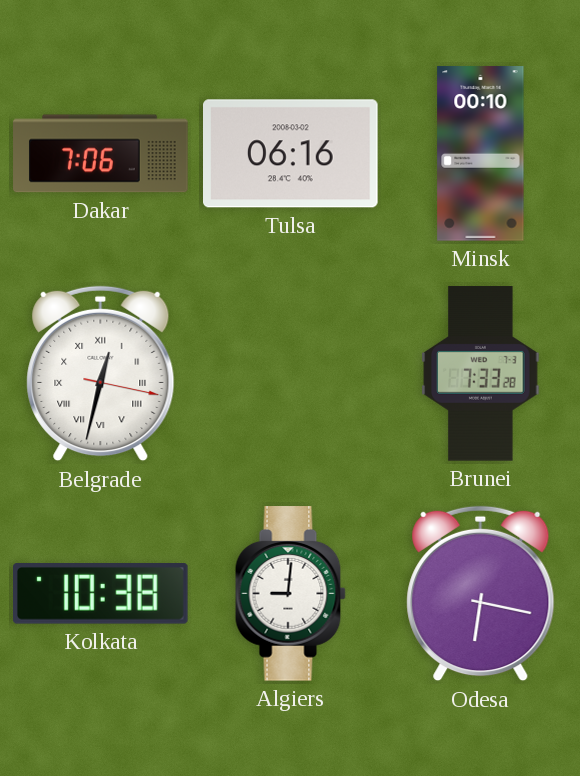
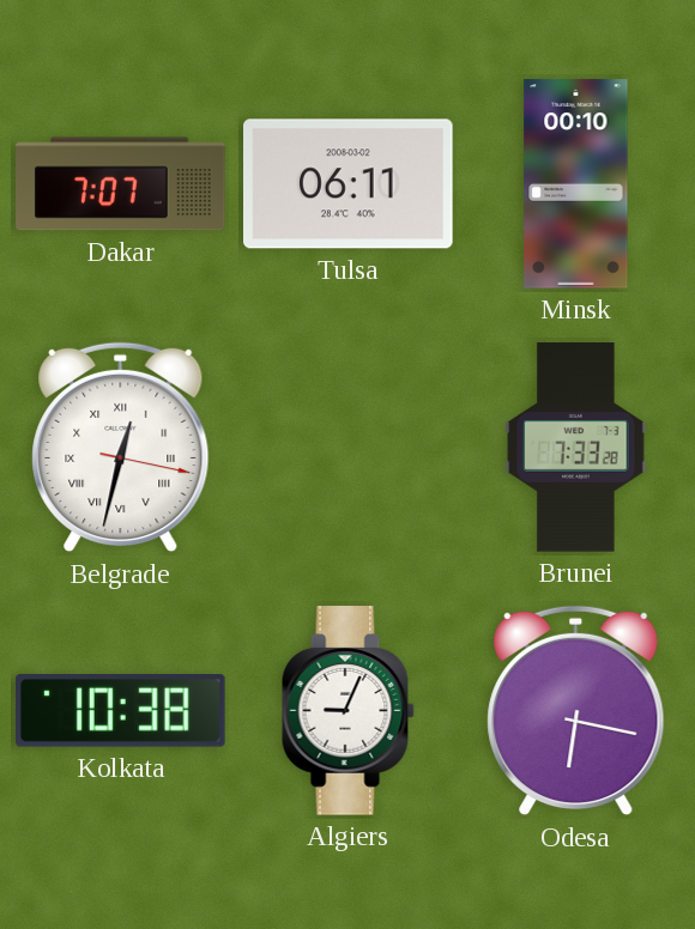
Dakar: 7:06 -> 7:07 (121, 184)
Tulsa: 06:16 -> 06:11 (349, 184)
Algiers: 9:01 -> 9:04 (347, 711)
